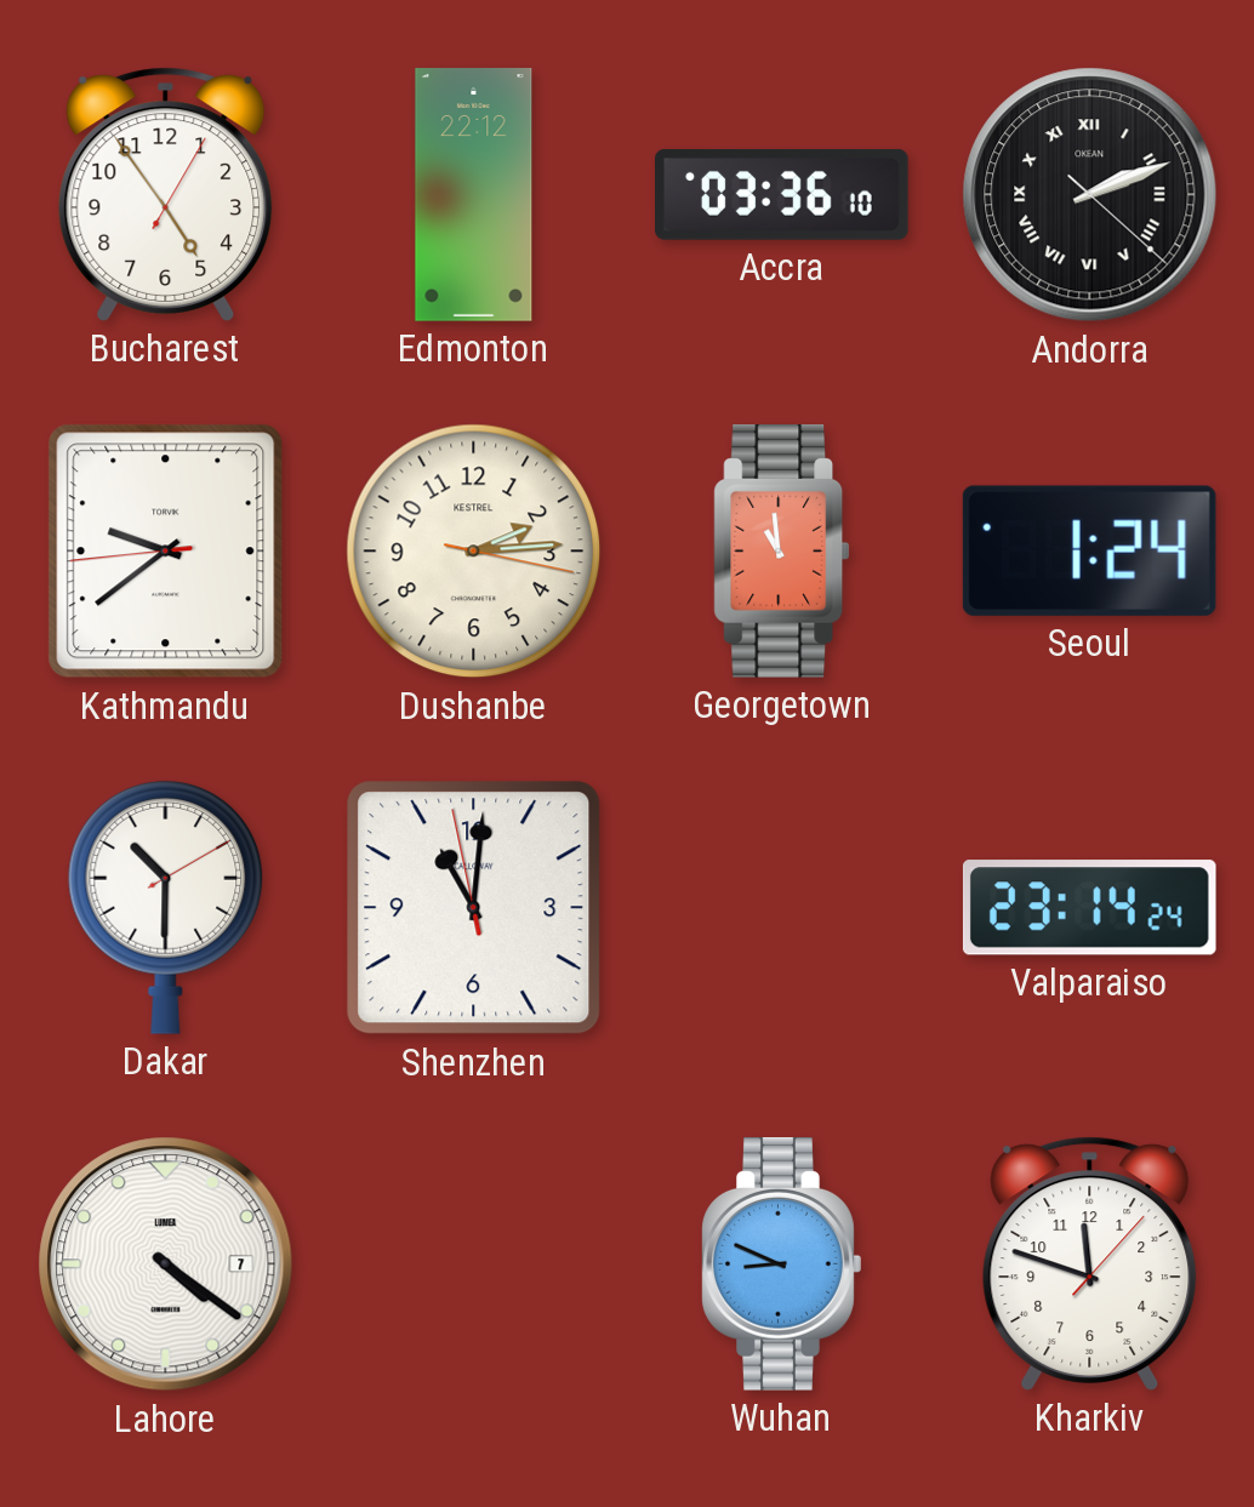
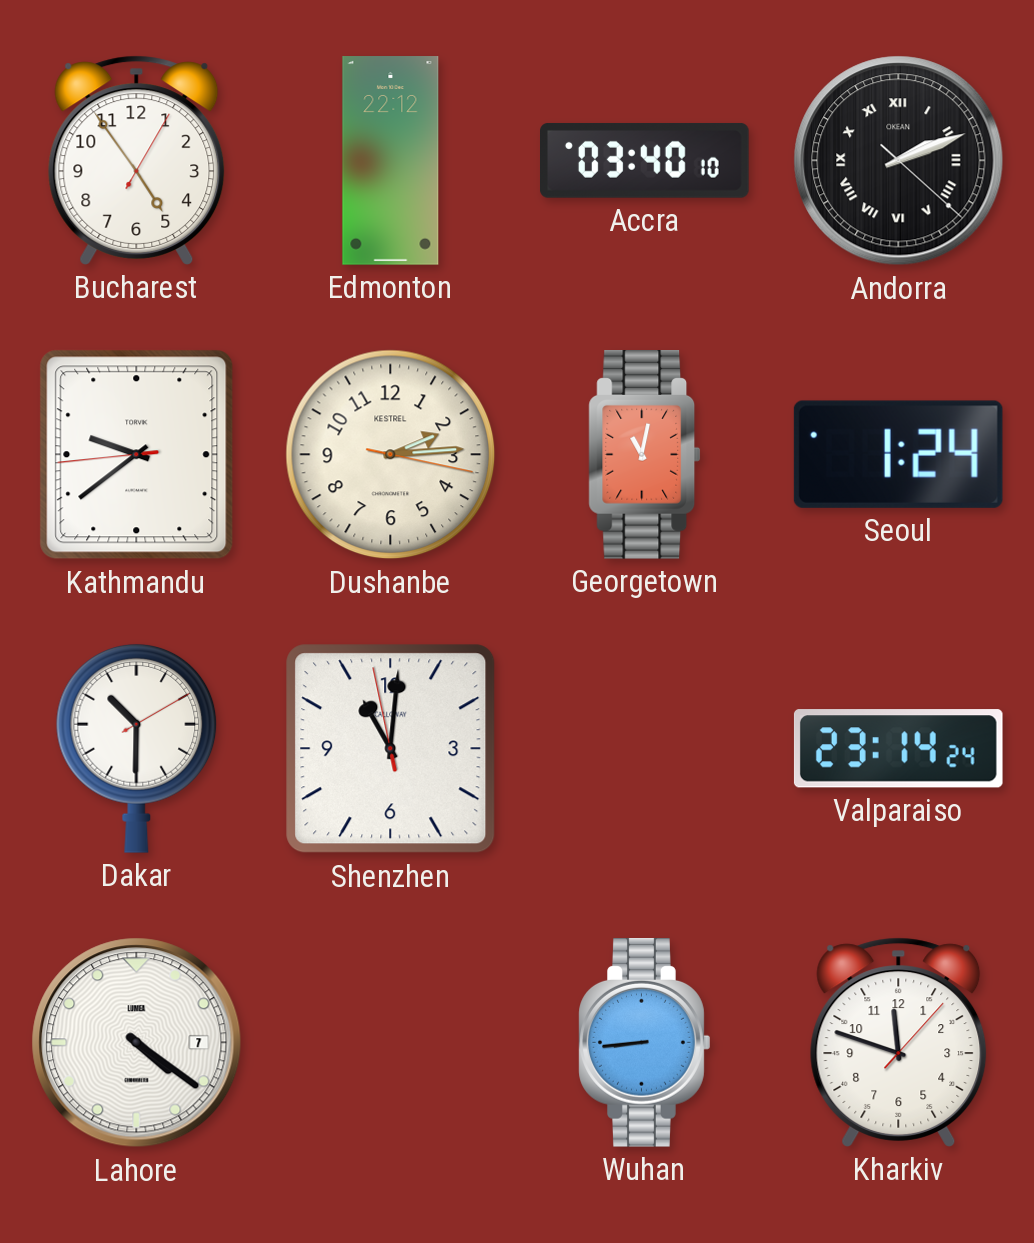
Accra: 03:36 -> 03:40 (645, 161)
Georgetown: 10:59 -> 11:02 (645, 455)
Wuhan: 8:49 -> 8:44 (645, 1043)
